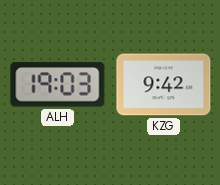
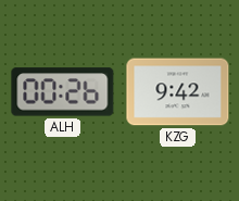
ALH: 19:03 -> 00:26 (63, 92)
